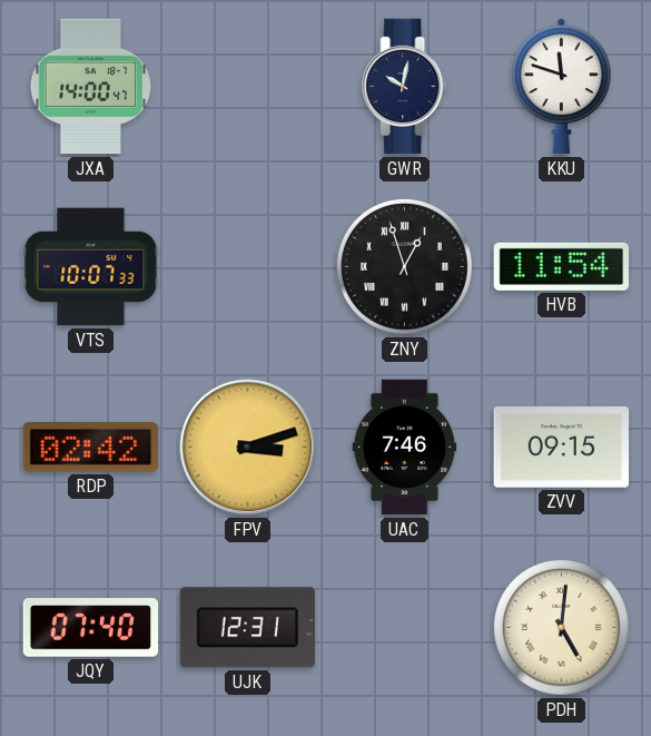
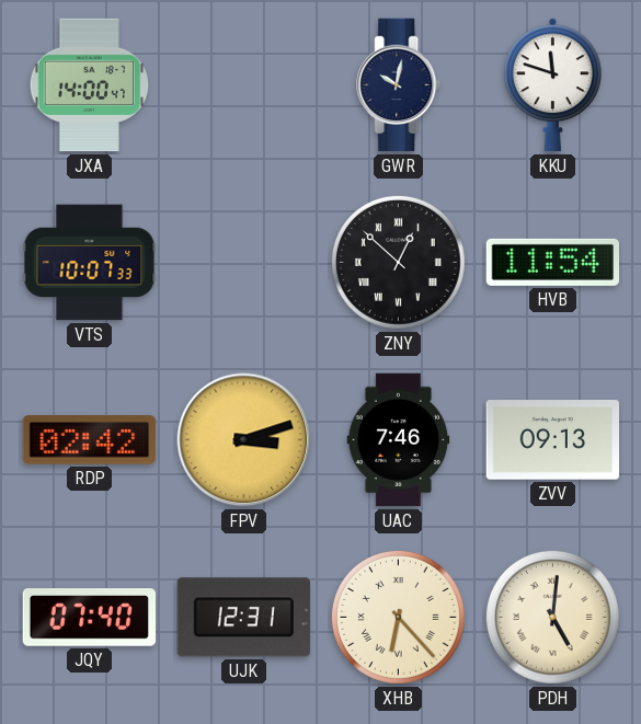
ZNY: 12:57 -> 12:52 (398, 262)
ZVV: 09:15 -> 09:13 (553, 440)
XHB: none -> 6:23 (398, 617)
